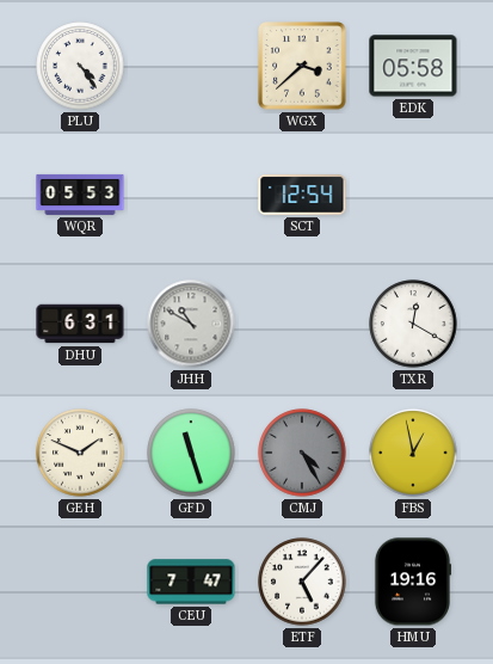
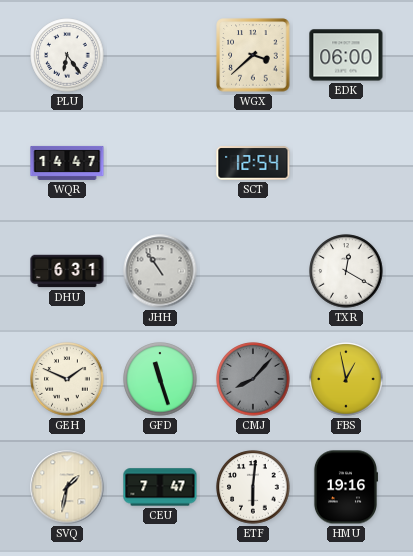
PLU: 4:24 -> 6:24 (67, 55)
EDK: 05:58 -> 06:00 (346, 55)
WQR: 05:53 -> 14:47 (67, 163)
JHH: 10:50 -> 10:54 (160, 271)
CMJ: 4:25 -> 8:07 (253, 379)
SVQ: none -> 1:32 (67, 487)
ETF: 5:07 -> 6:01 (253, 487)
